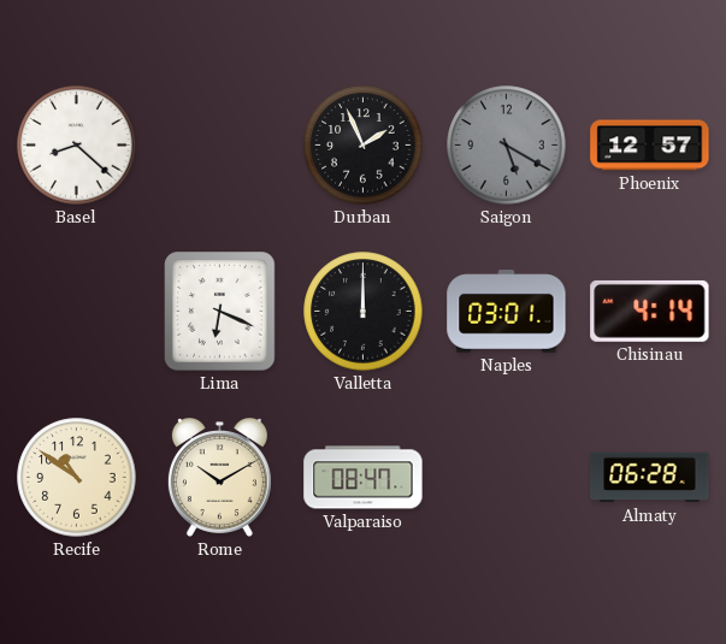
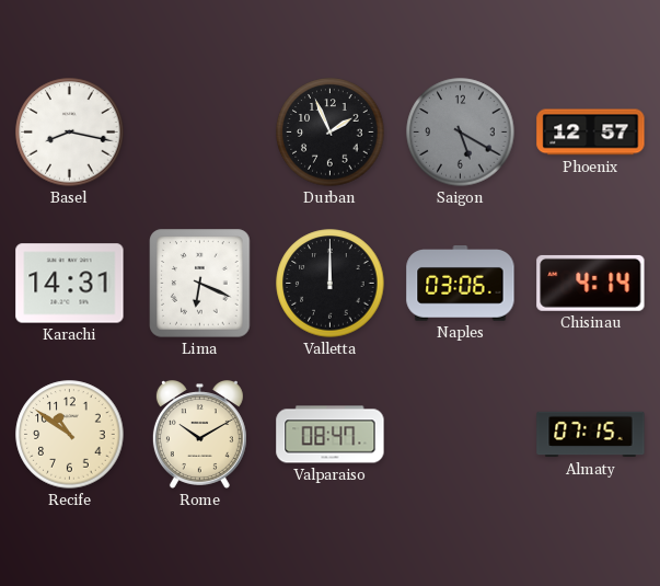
Basel: 8:22 -> 8:17 (70, 133)
Karachi: none -> 14:31 (70, 284)
Naples: 03:01 -> 03:06 (461, 284)
Almaty: 06:28 -> 07:15 (591, 435)
